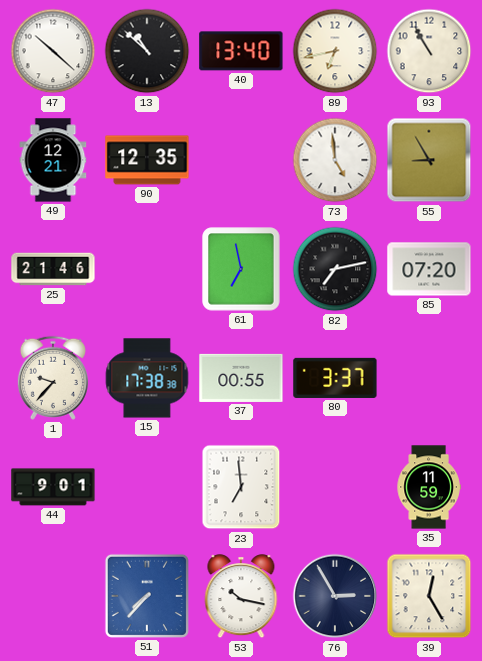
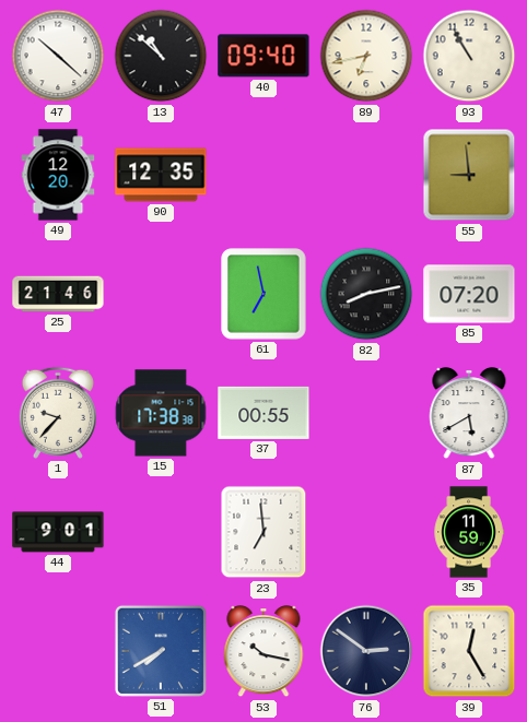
40: 13:40 -> 09:40 (263, 56)
49: 12:21 -> 12:20 (58, 175)
73: 4:59 -> none (335, 160)
55: 8:55 -> 8:59 (469, 175)
82: 7:13 -> 8:13 (366, 294)
80: 3:37 -> none (335, 378)
87: none -> 5:40 (469, 414)
51: 7:37 -> 7:40 (161, 651)
76: 2:55 -> 2:51 (366, 651)
